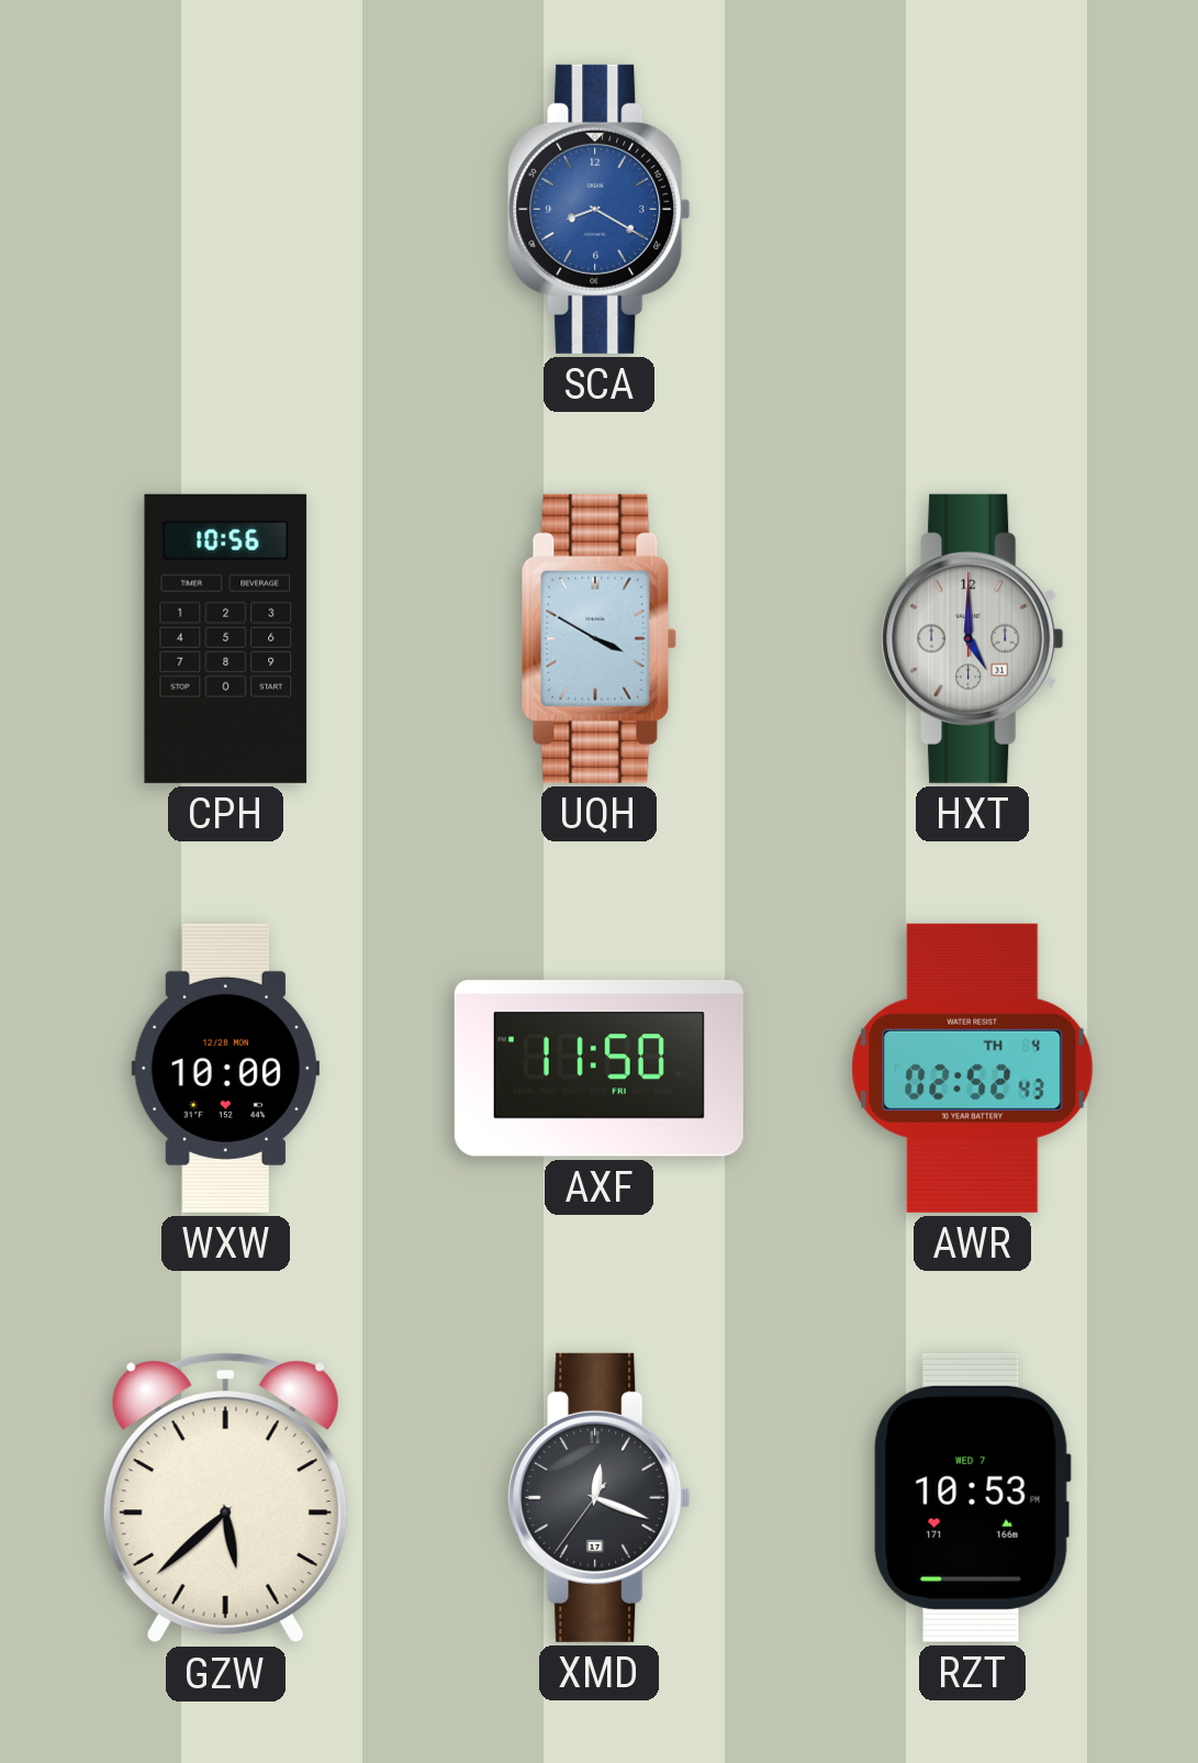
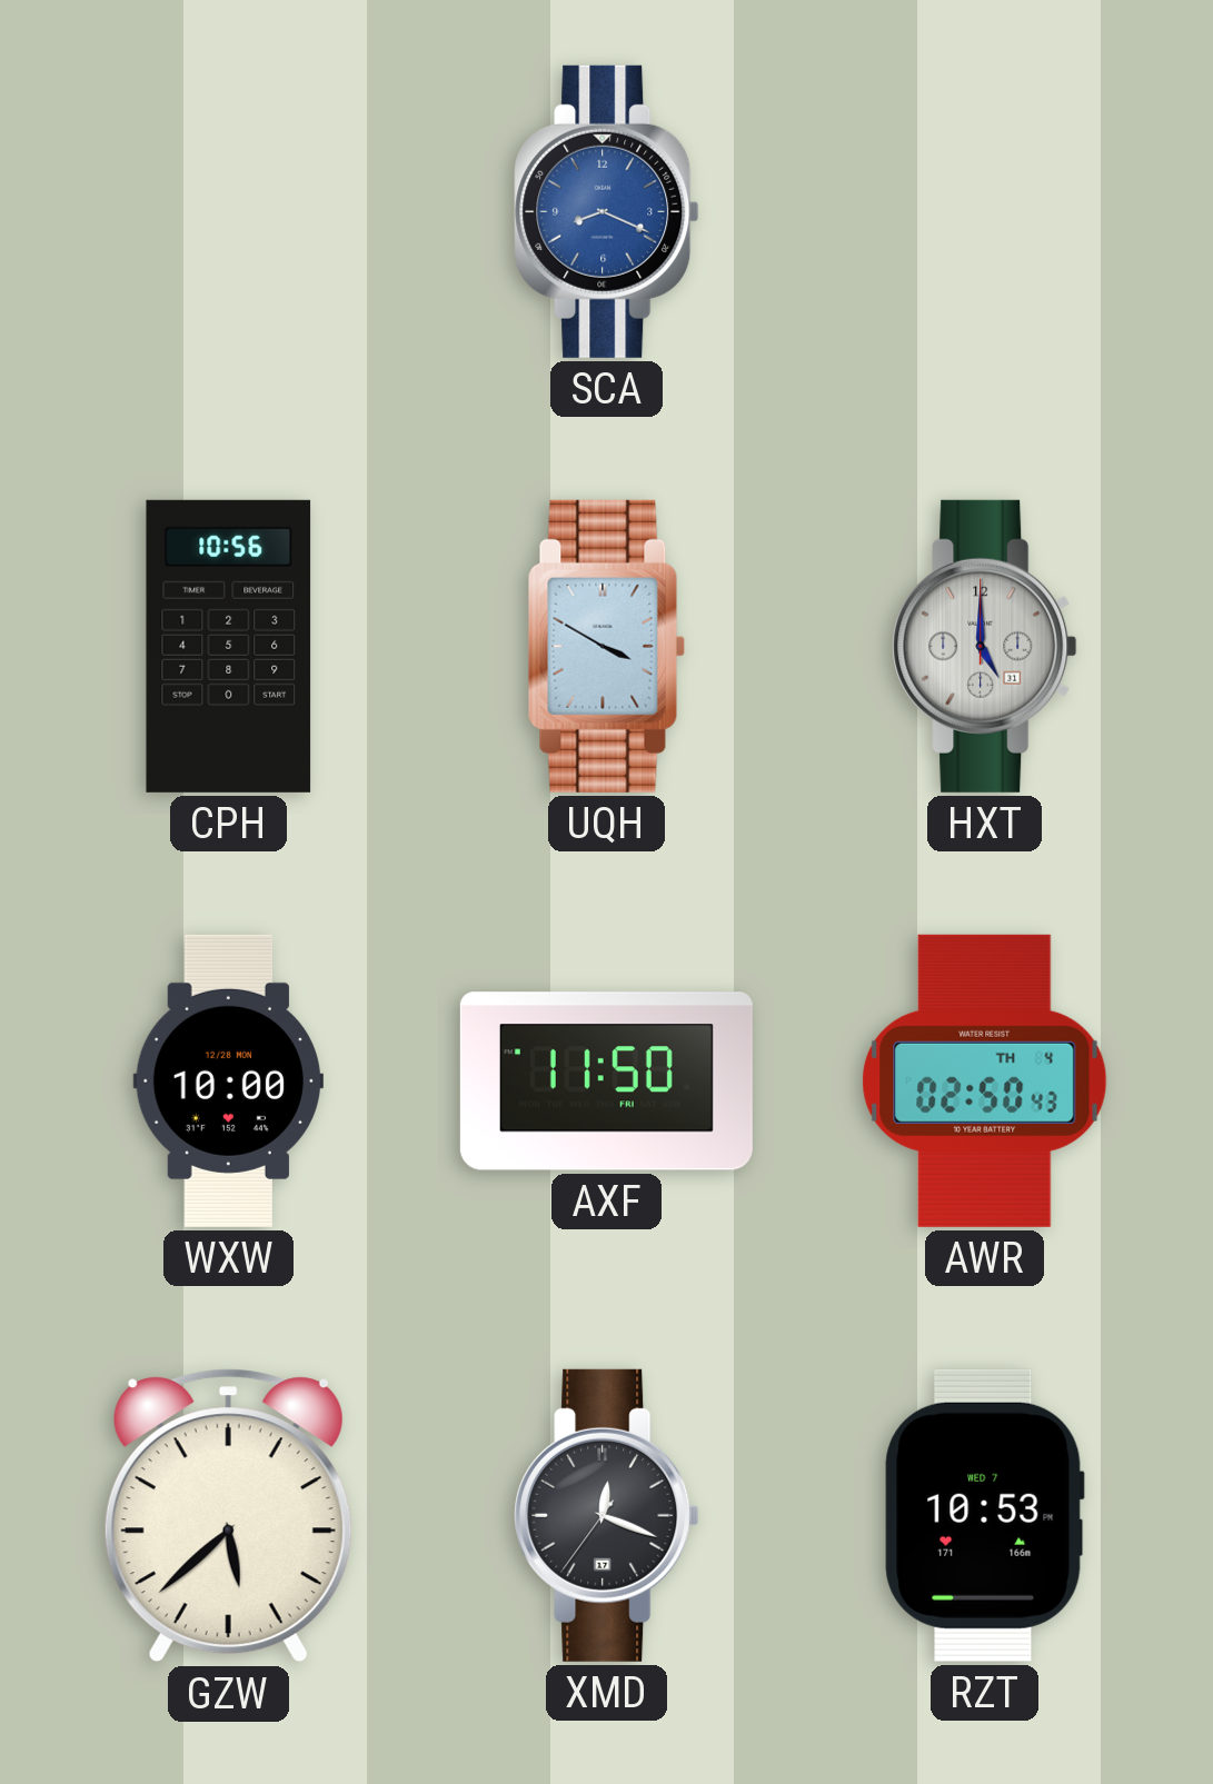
SCA: 8:20 -> 8:19 (607, 211)
AWR: 02:52 -> 02:50 (985, 1080)
